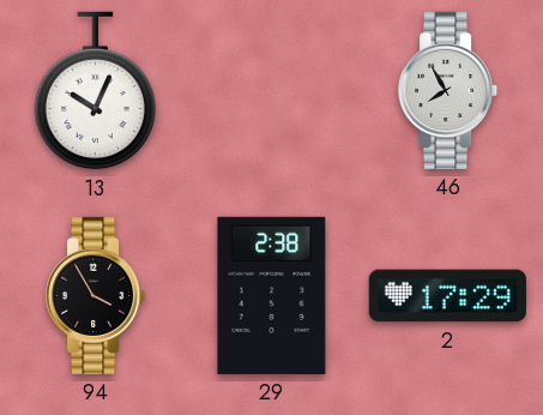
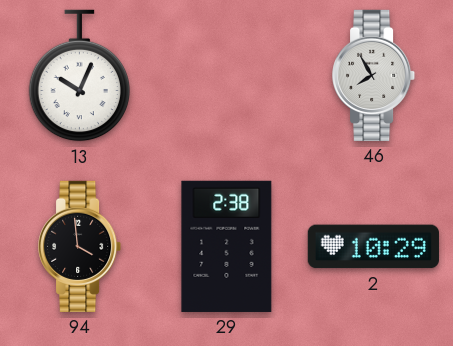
94: 3:55 -> 3:59 (81, 246)
2: 17:29 -> 10:29 (373, 247)
